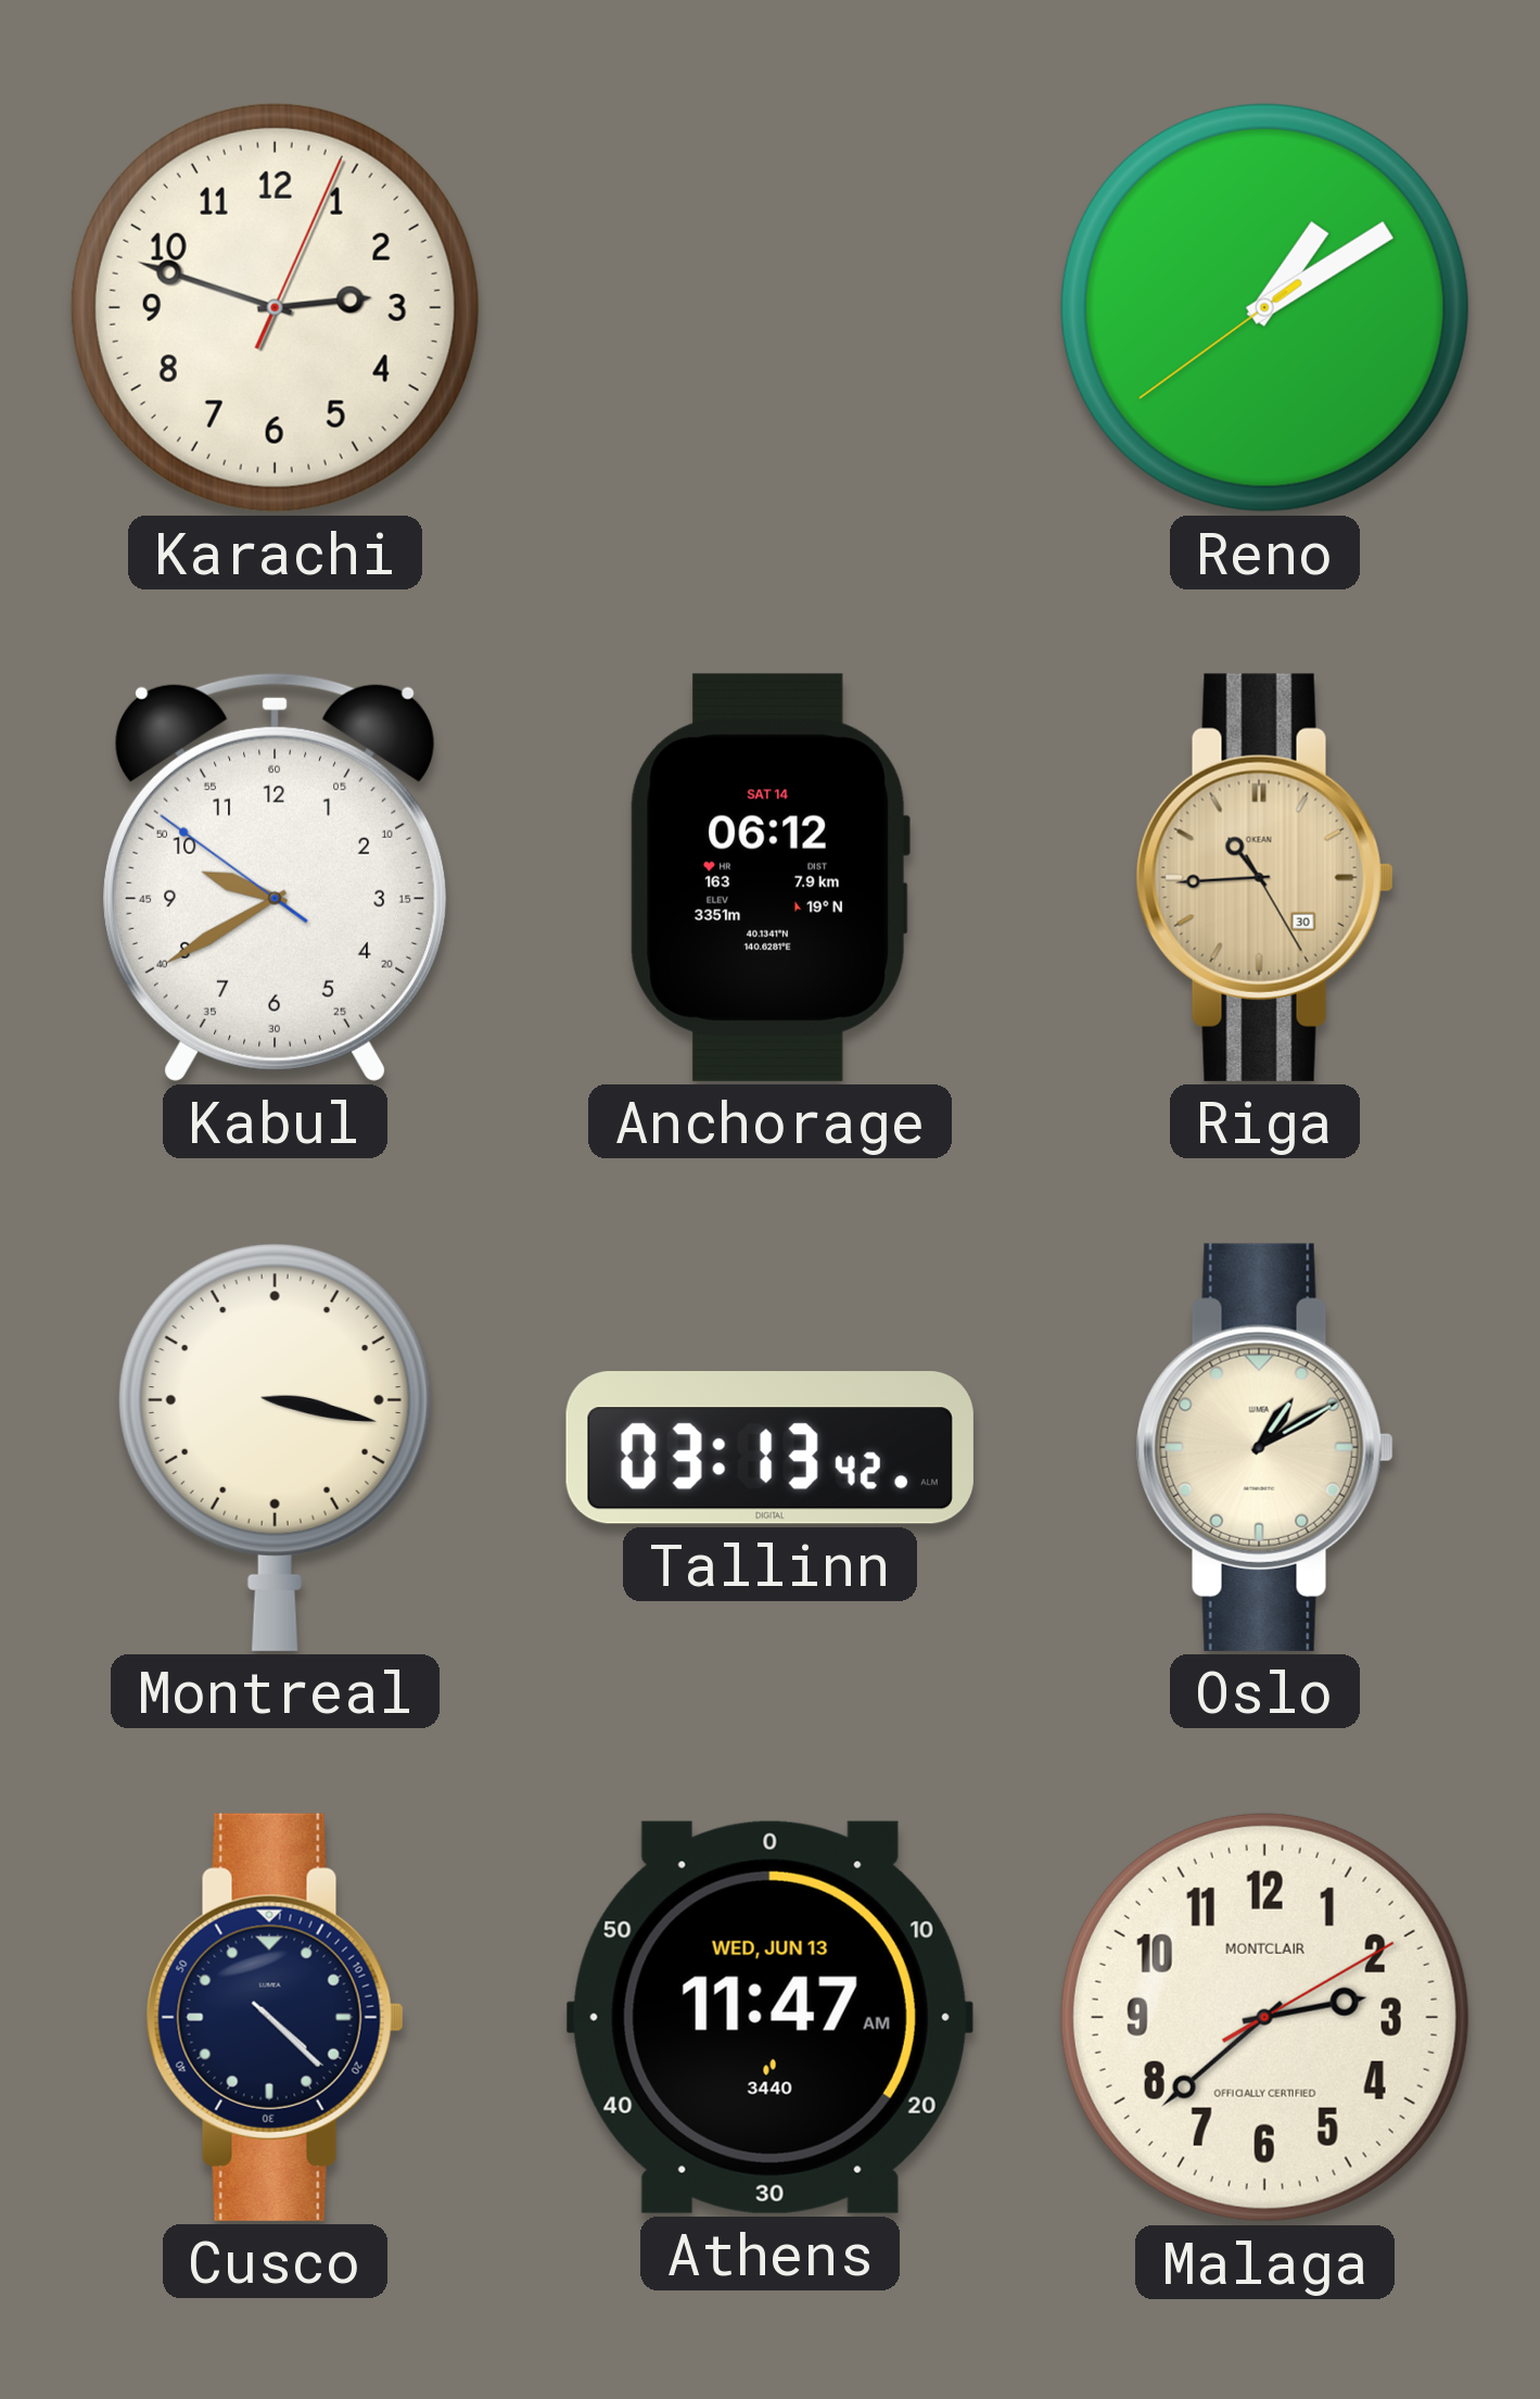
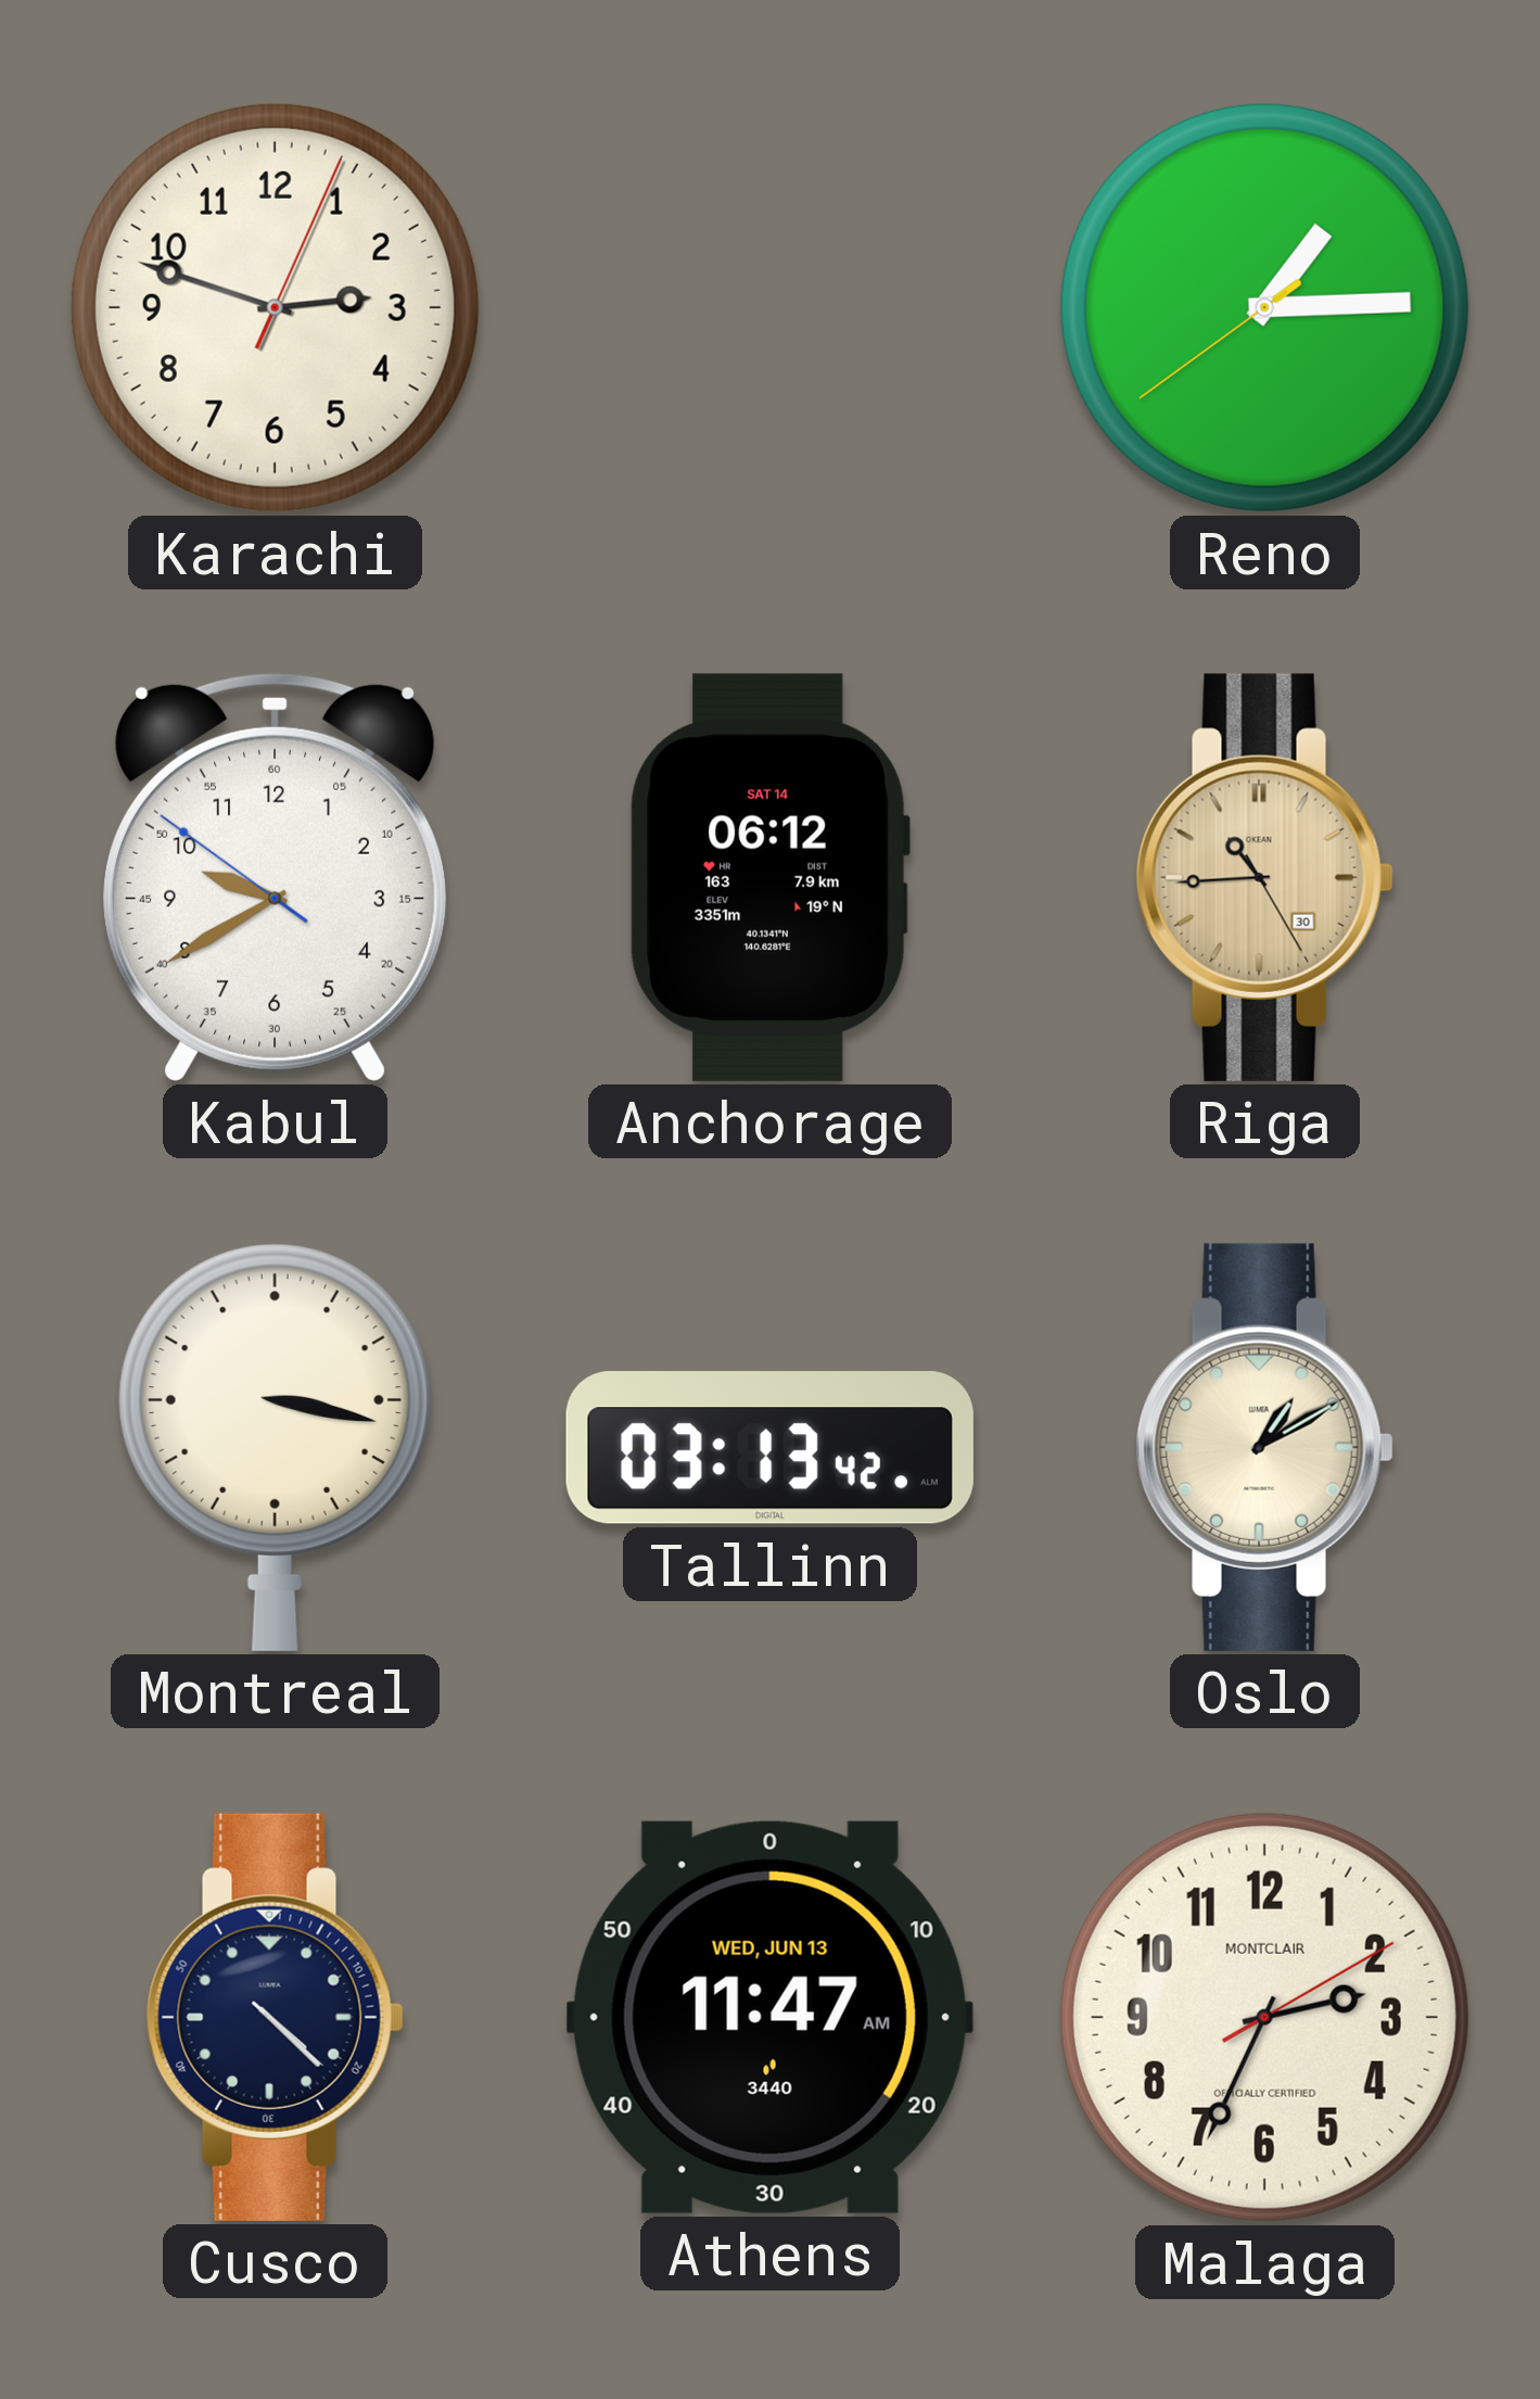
Reno: 1:09 -> 1:14 (1264, 307)
Malaga: 2:38 -> 2:34 (1264, 2017)
